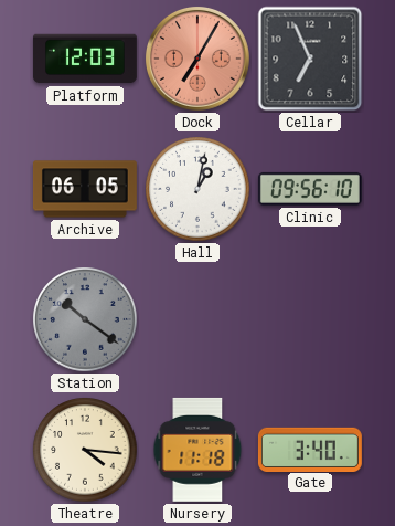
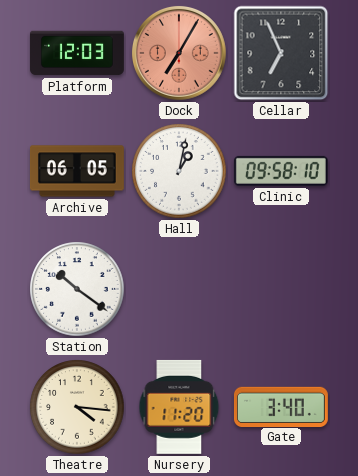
Clinic: 09:56 -> 09:58 (281, 171)
Station dial: grey -> white (77, 289)
Nursery: 11:18 -> 11:20 (179, 407)
